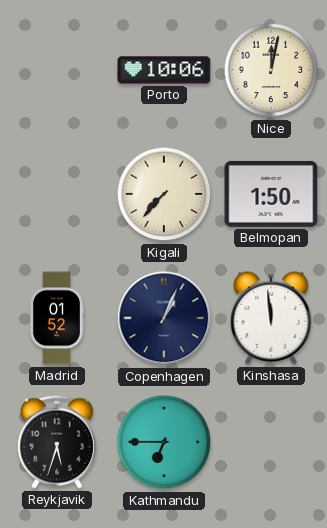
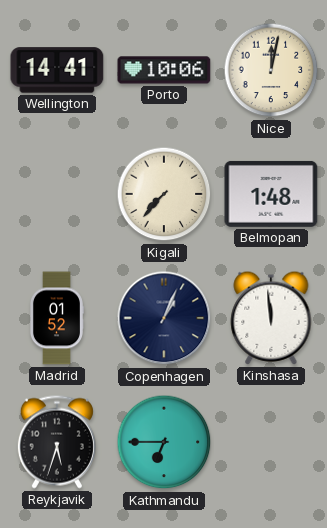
Wellington: none -> 14:41 (57, 70)
Belmopan: 1:50 -> 1:48 (271, 194)
